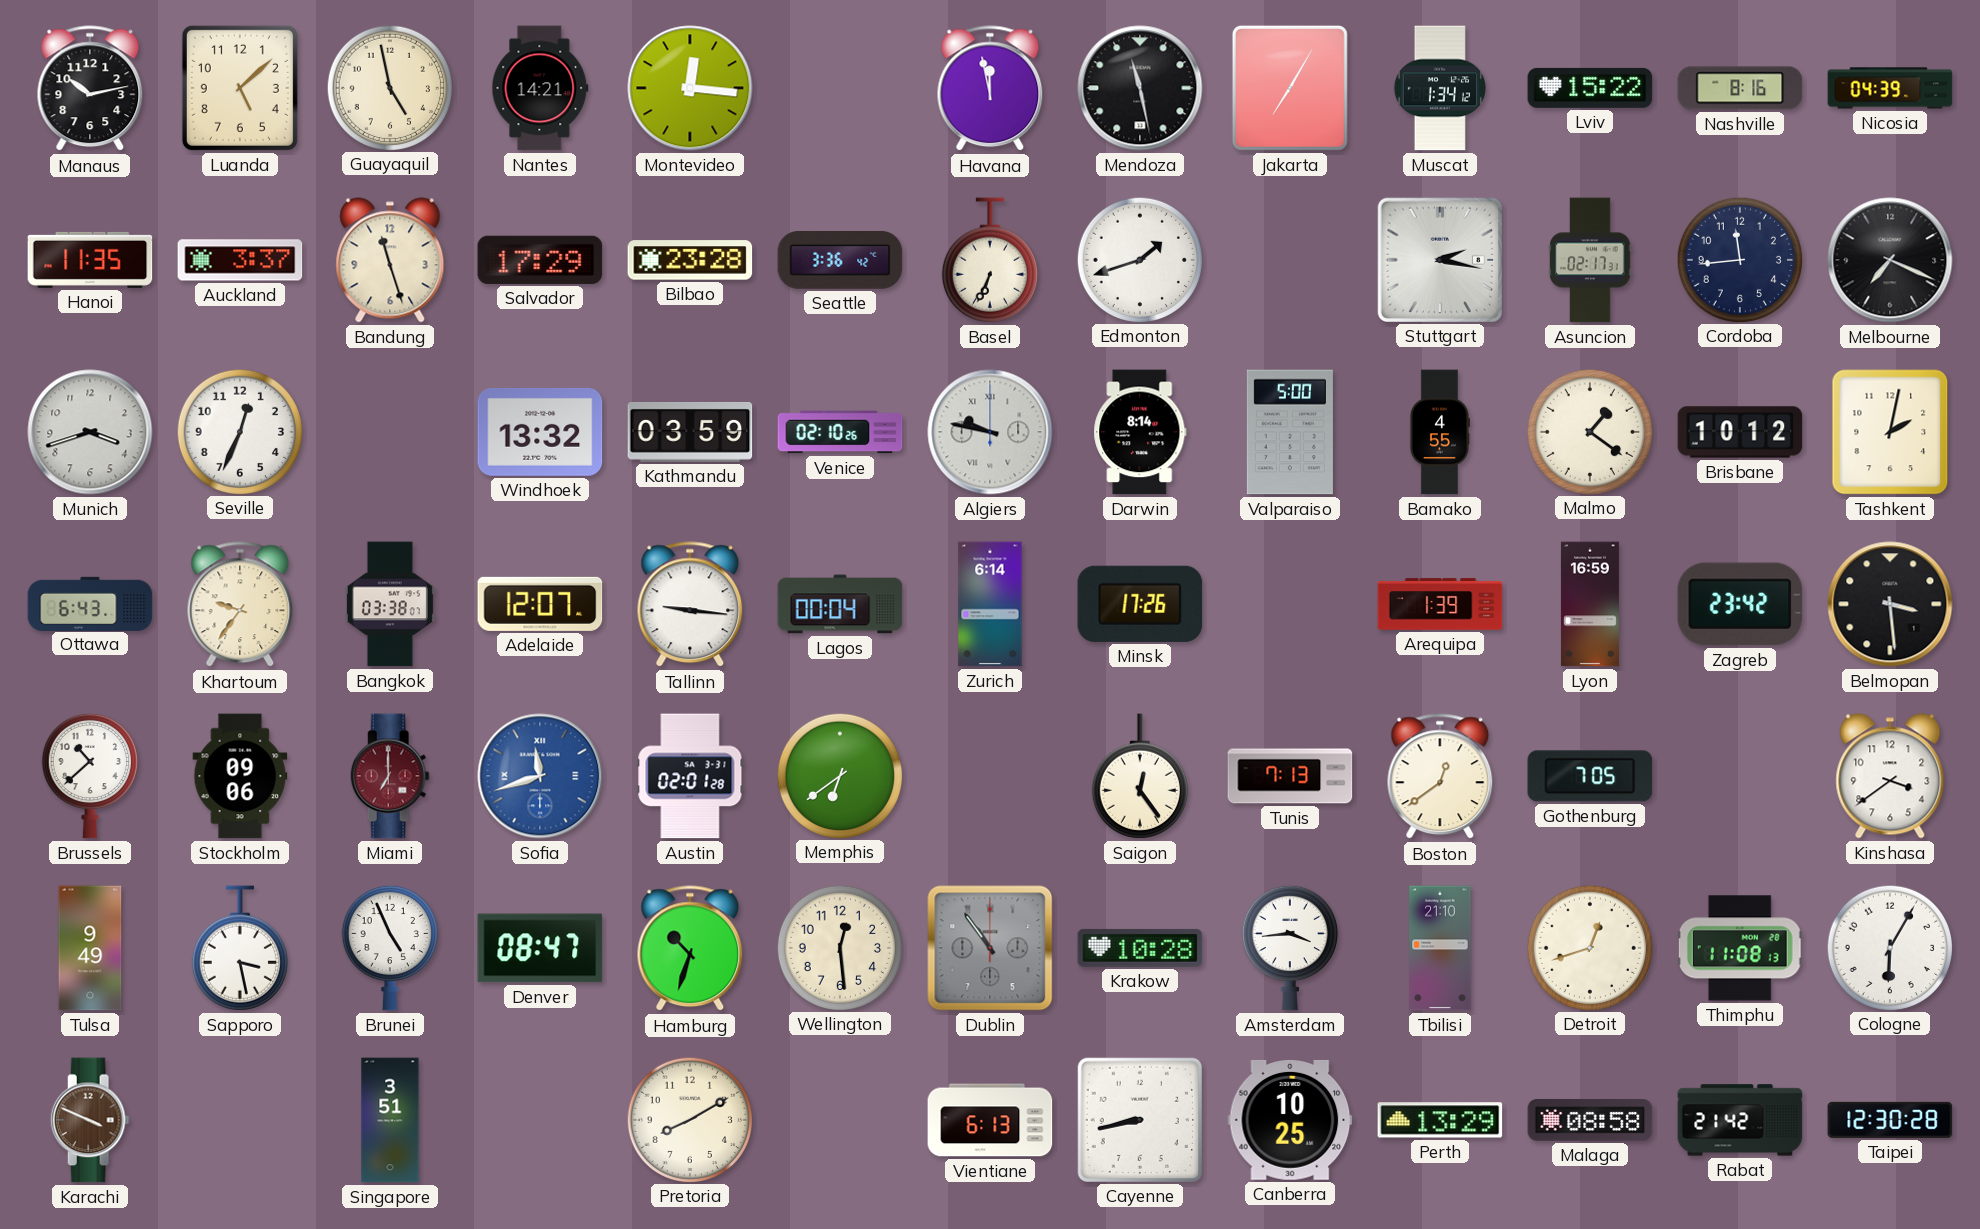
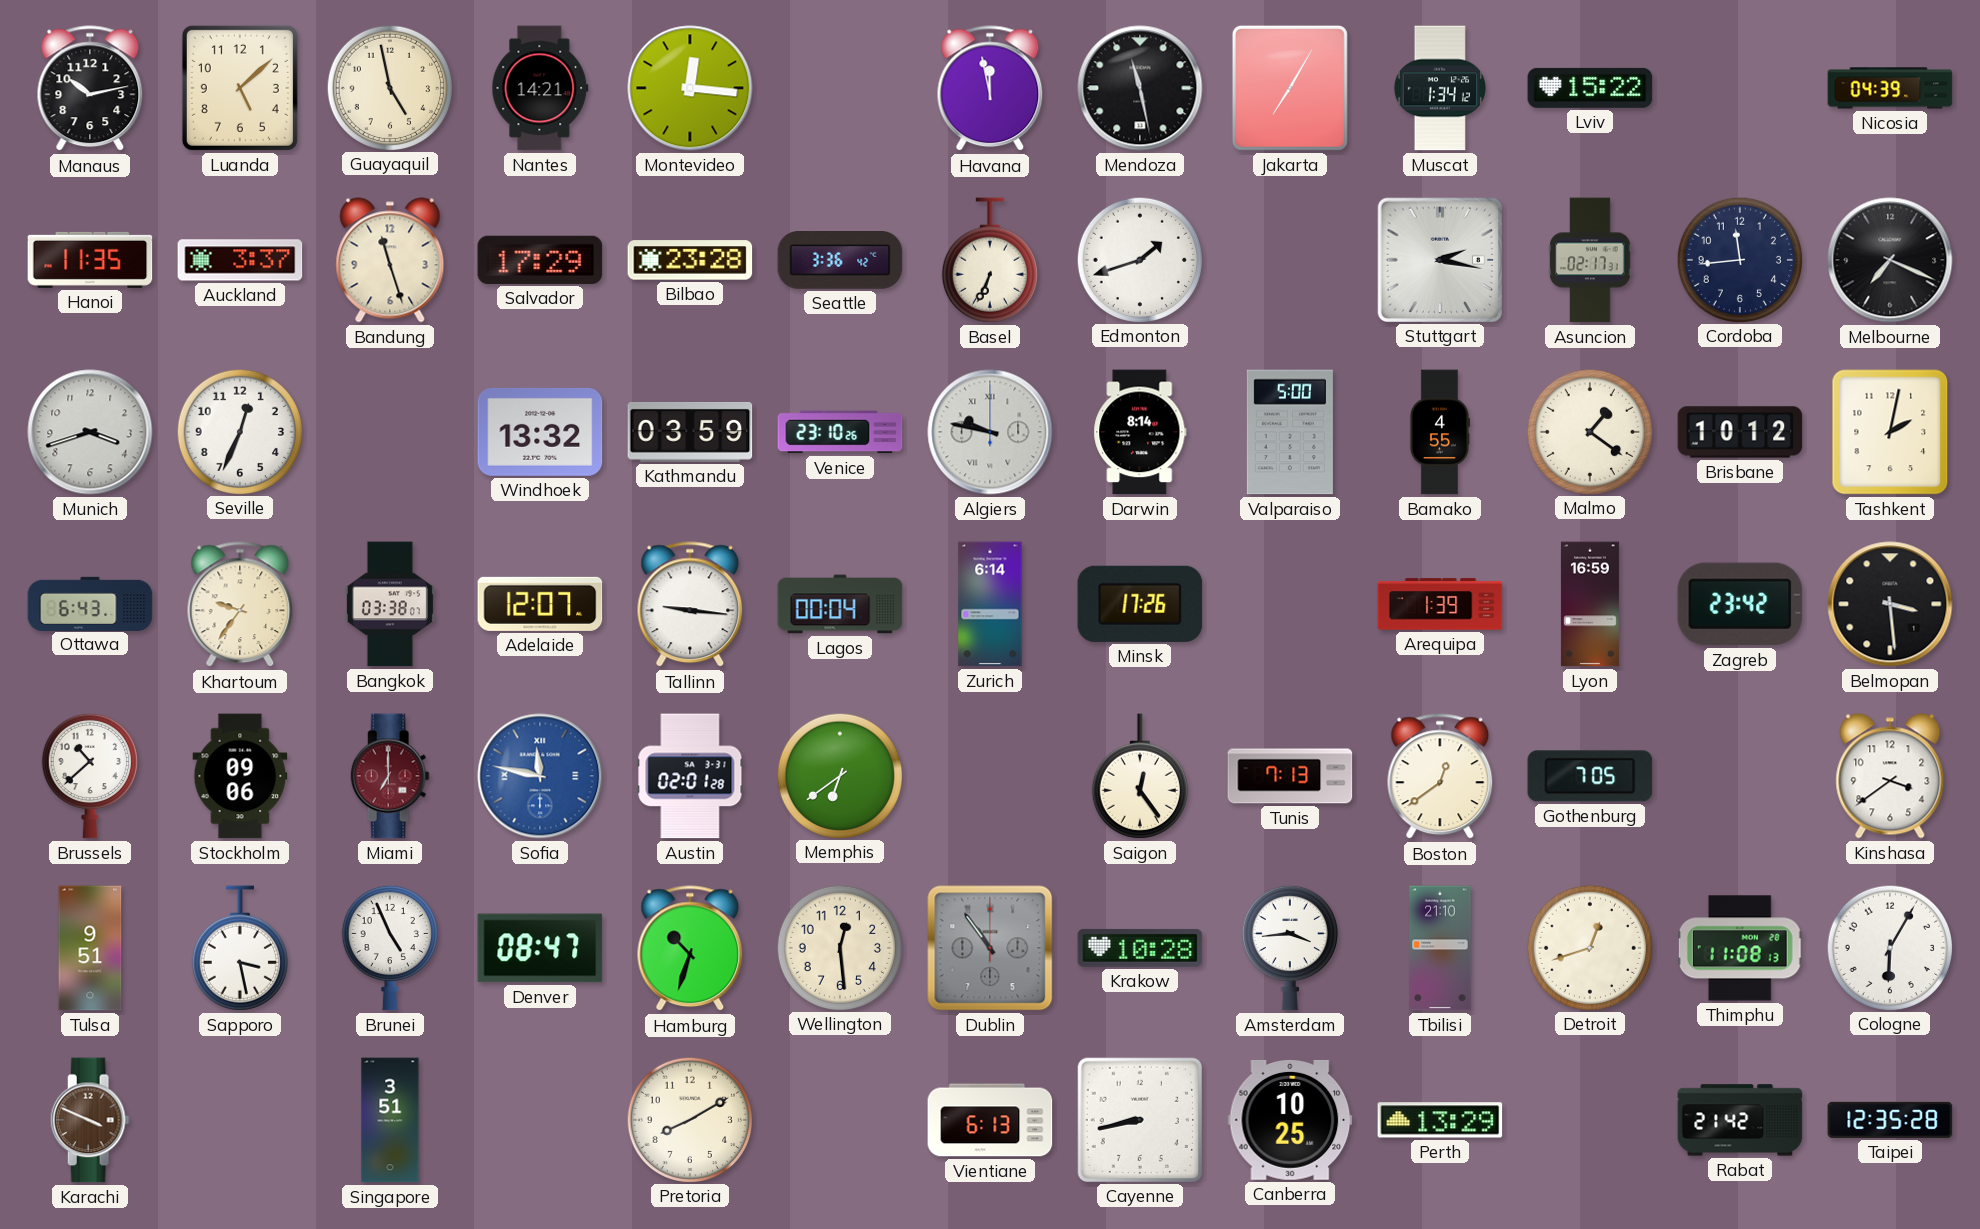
Nashville: 8:16 -> none (1740, 88)
Venice: 02:10 -> 23:10 (840, 432)
Sofia: 11:42 -> 11:47 (540, 776)
Tulsa: 9:49 -> 9:51 (90, 948)
Malaga: 08:58 -> none (1590, 1121)
Taipei: 12:30 -> 12:35 (1890, 1120)
